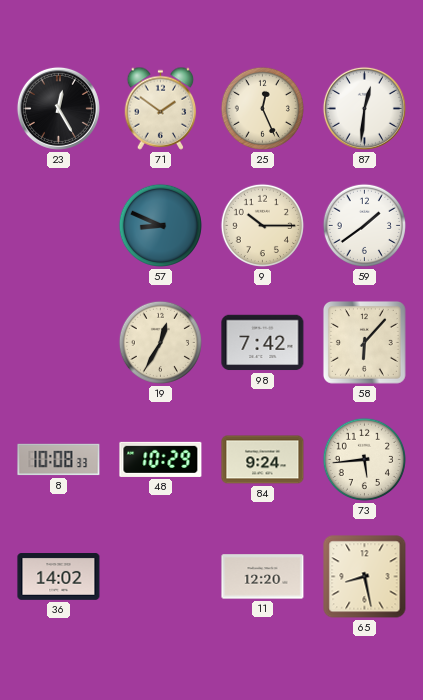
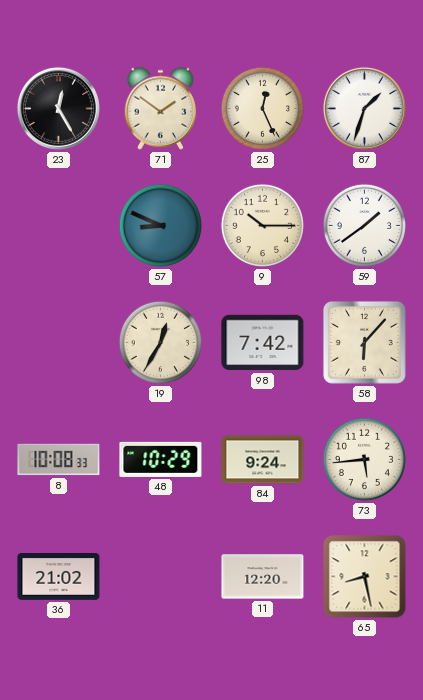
87: 12:31 -> 1:33 (364, 108)
36: 14:02 -> 21:02 (59, 577)
